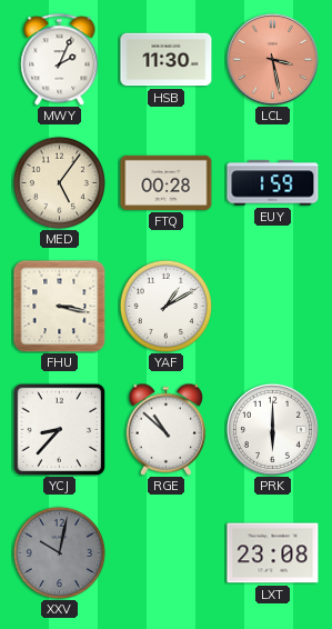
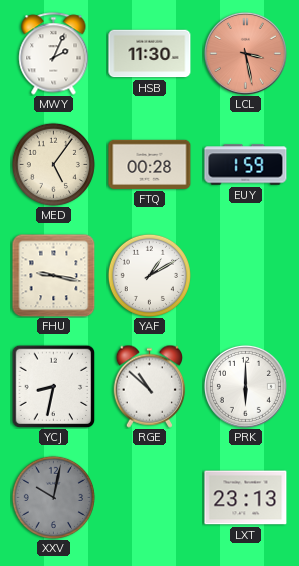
FHU: 3:17 -> 9:17 (53, 275)
YCJ: 8:37 -> 8:32 (53, 386)
LXT: 23:08 -> 23:13 (246, 498)
